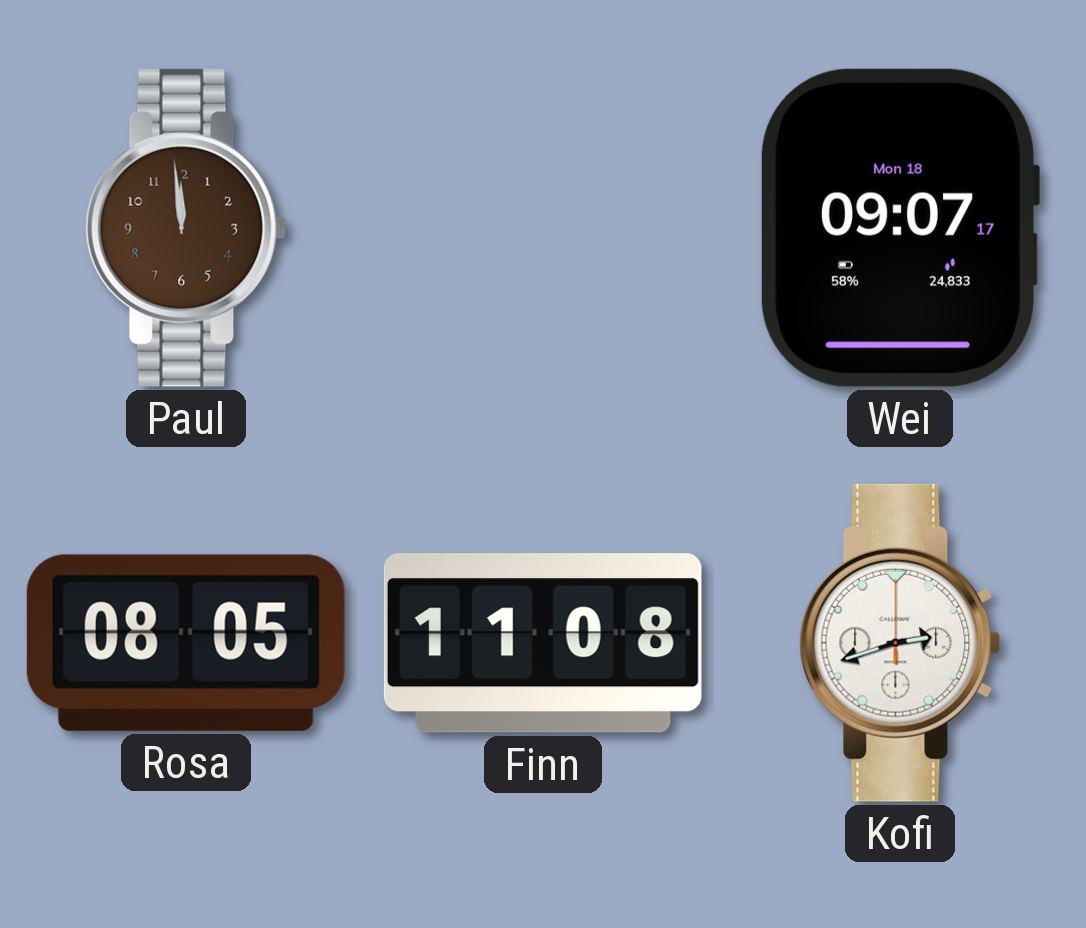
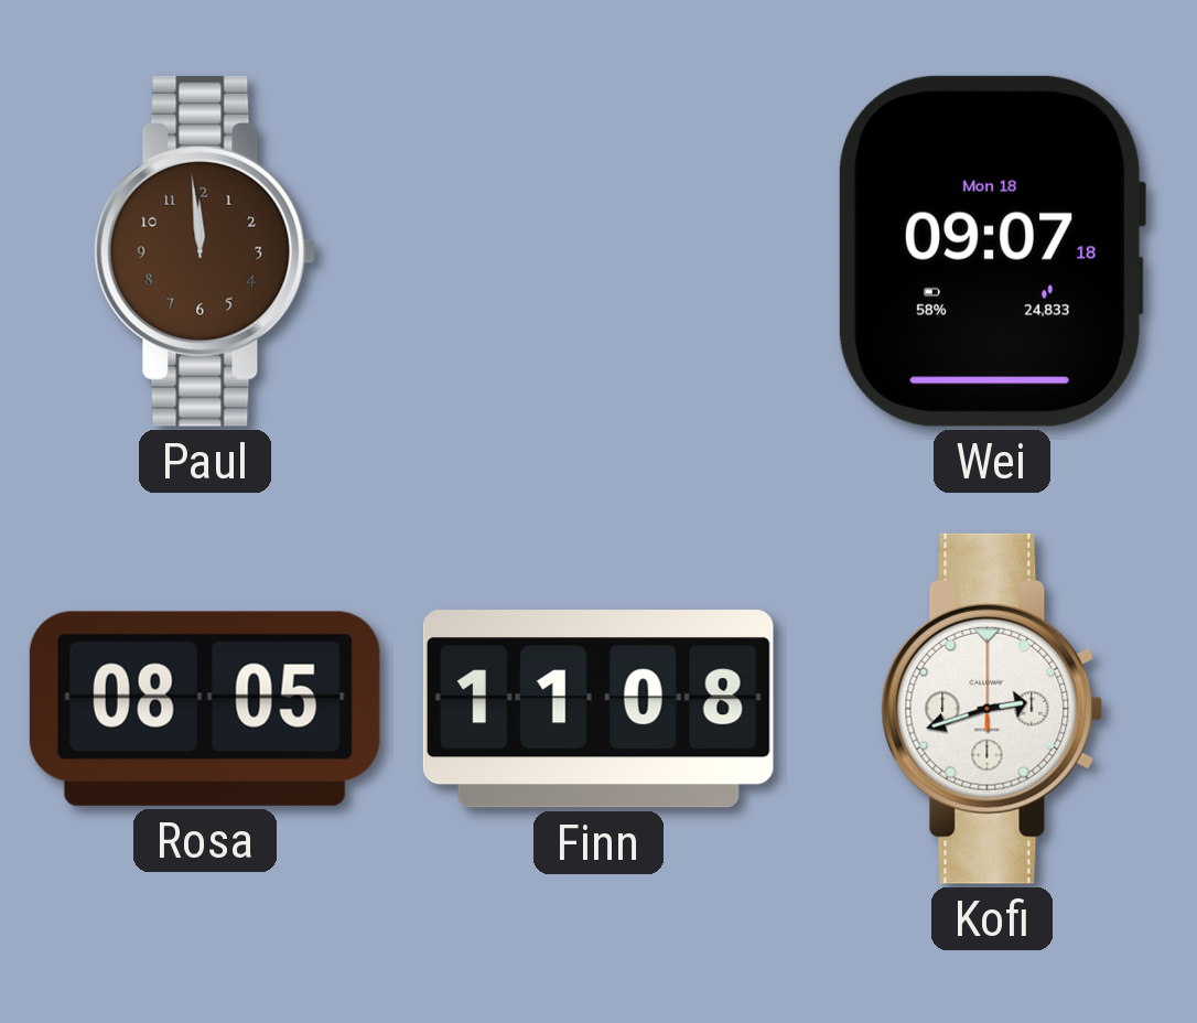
Wei: 09:07:17 -> 09:07:18 (991, 251)
